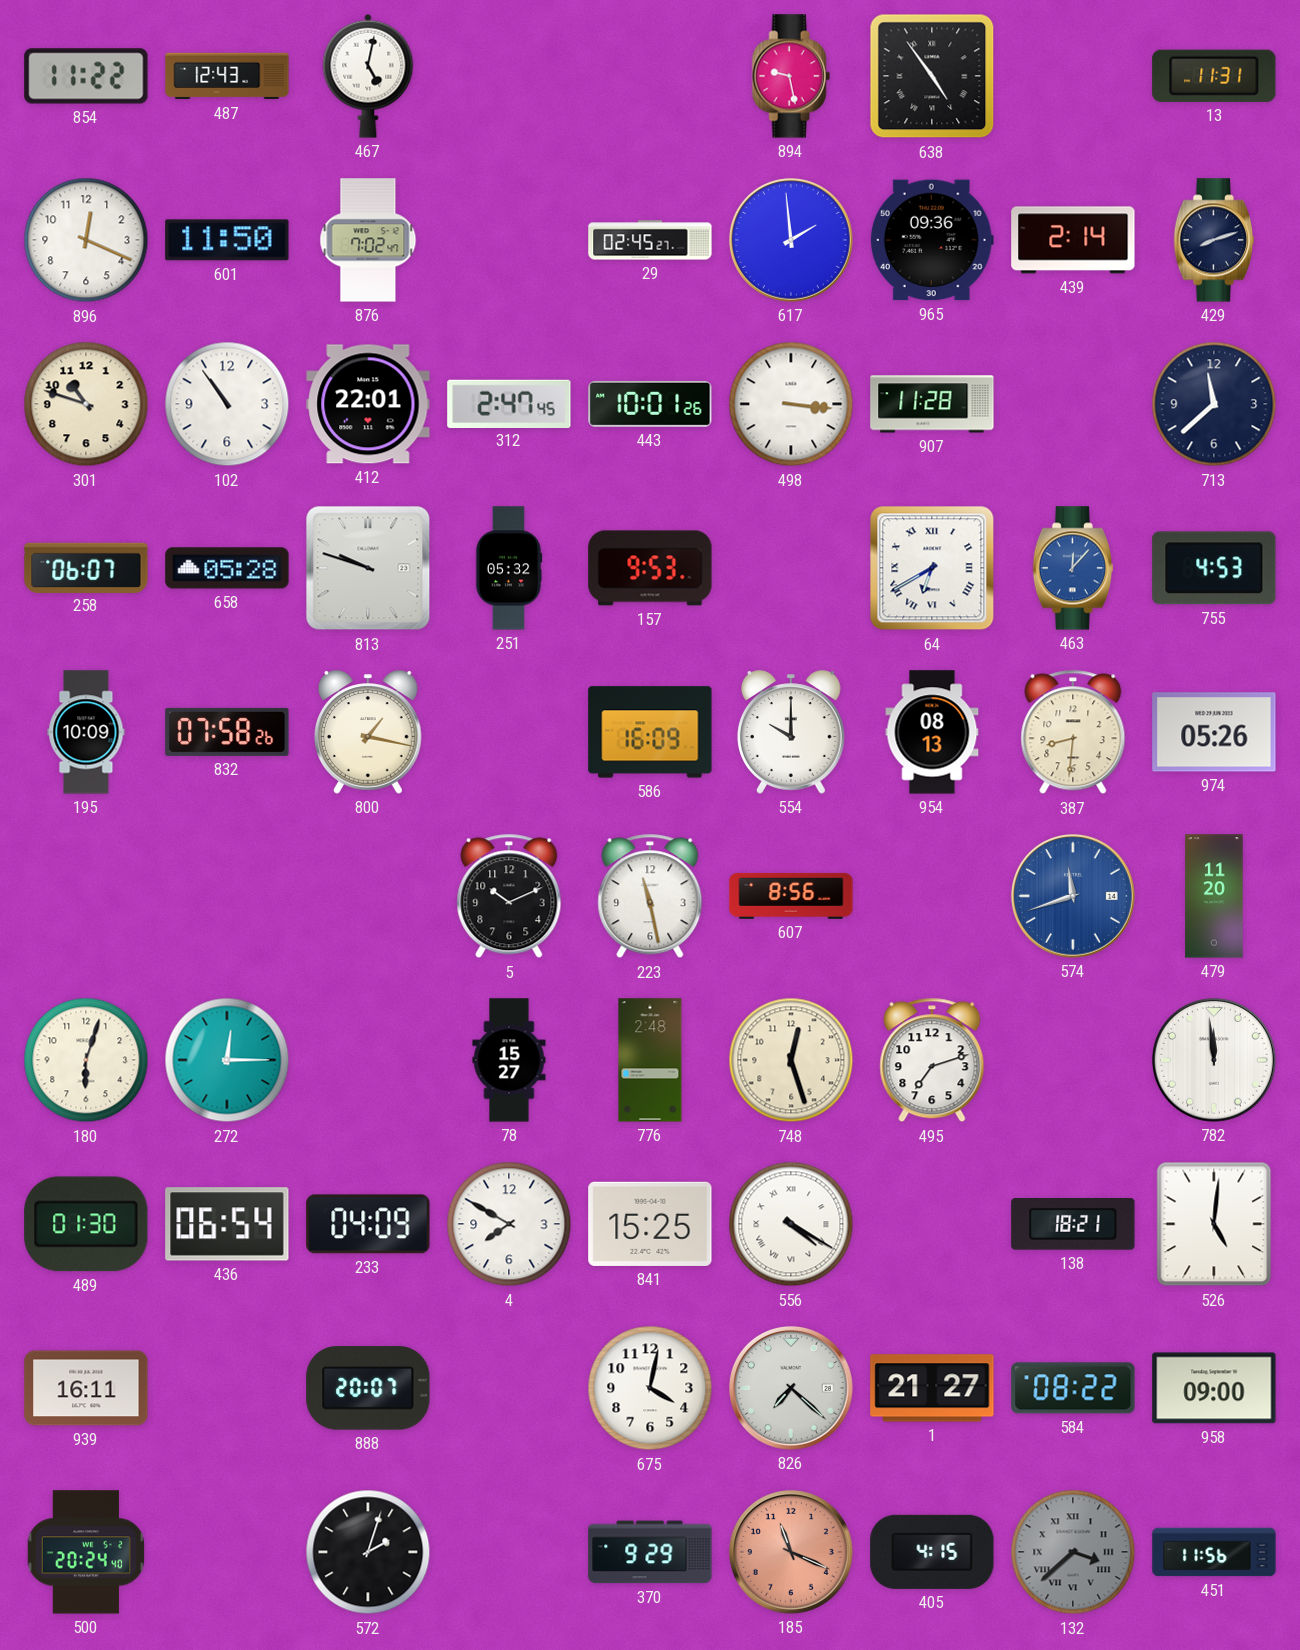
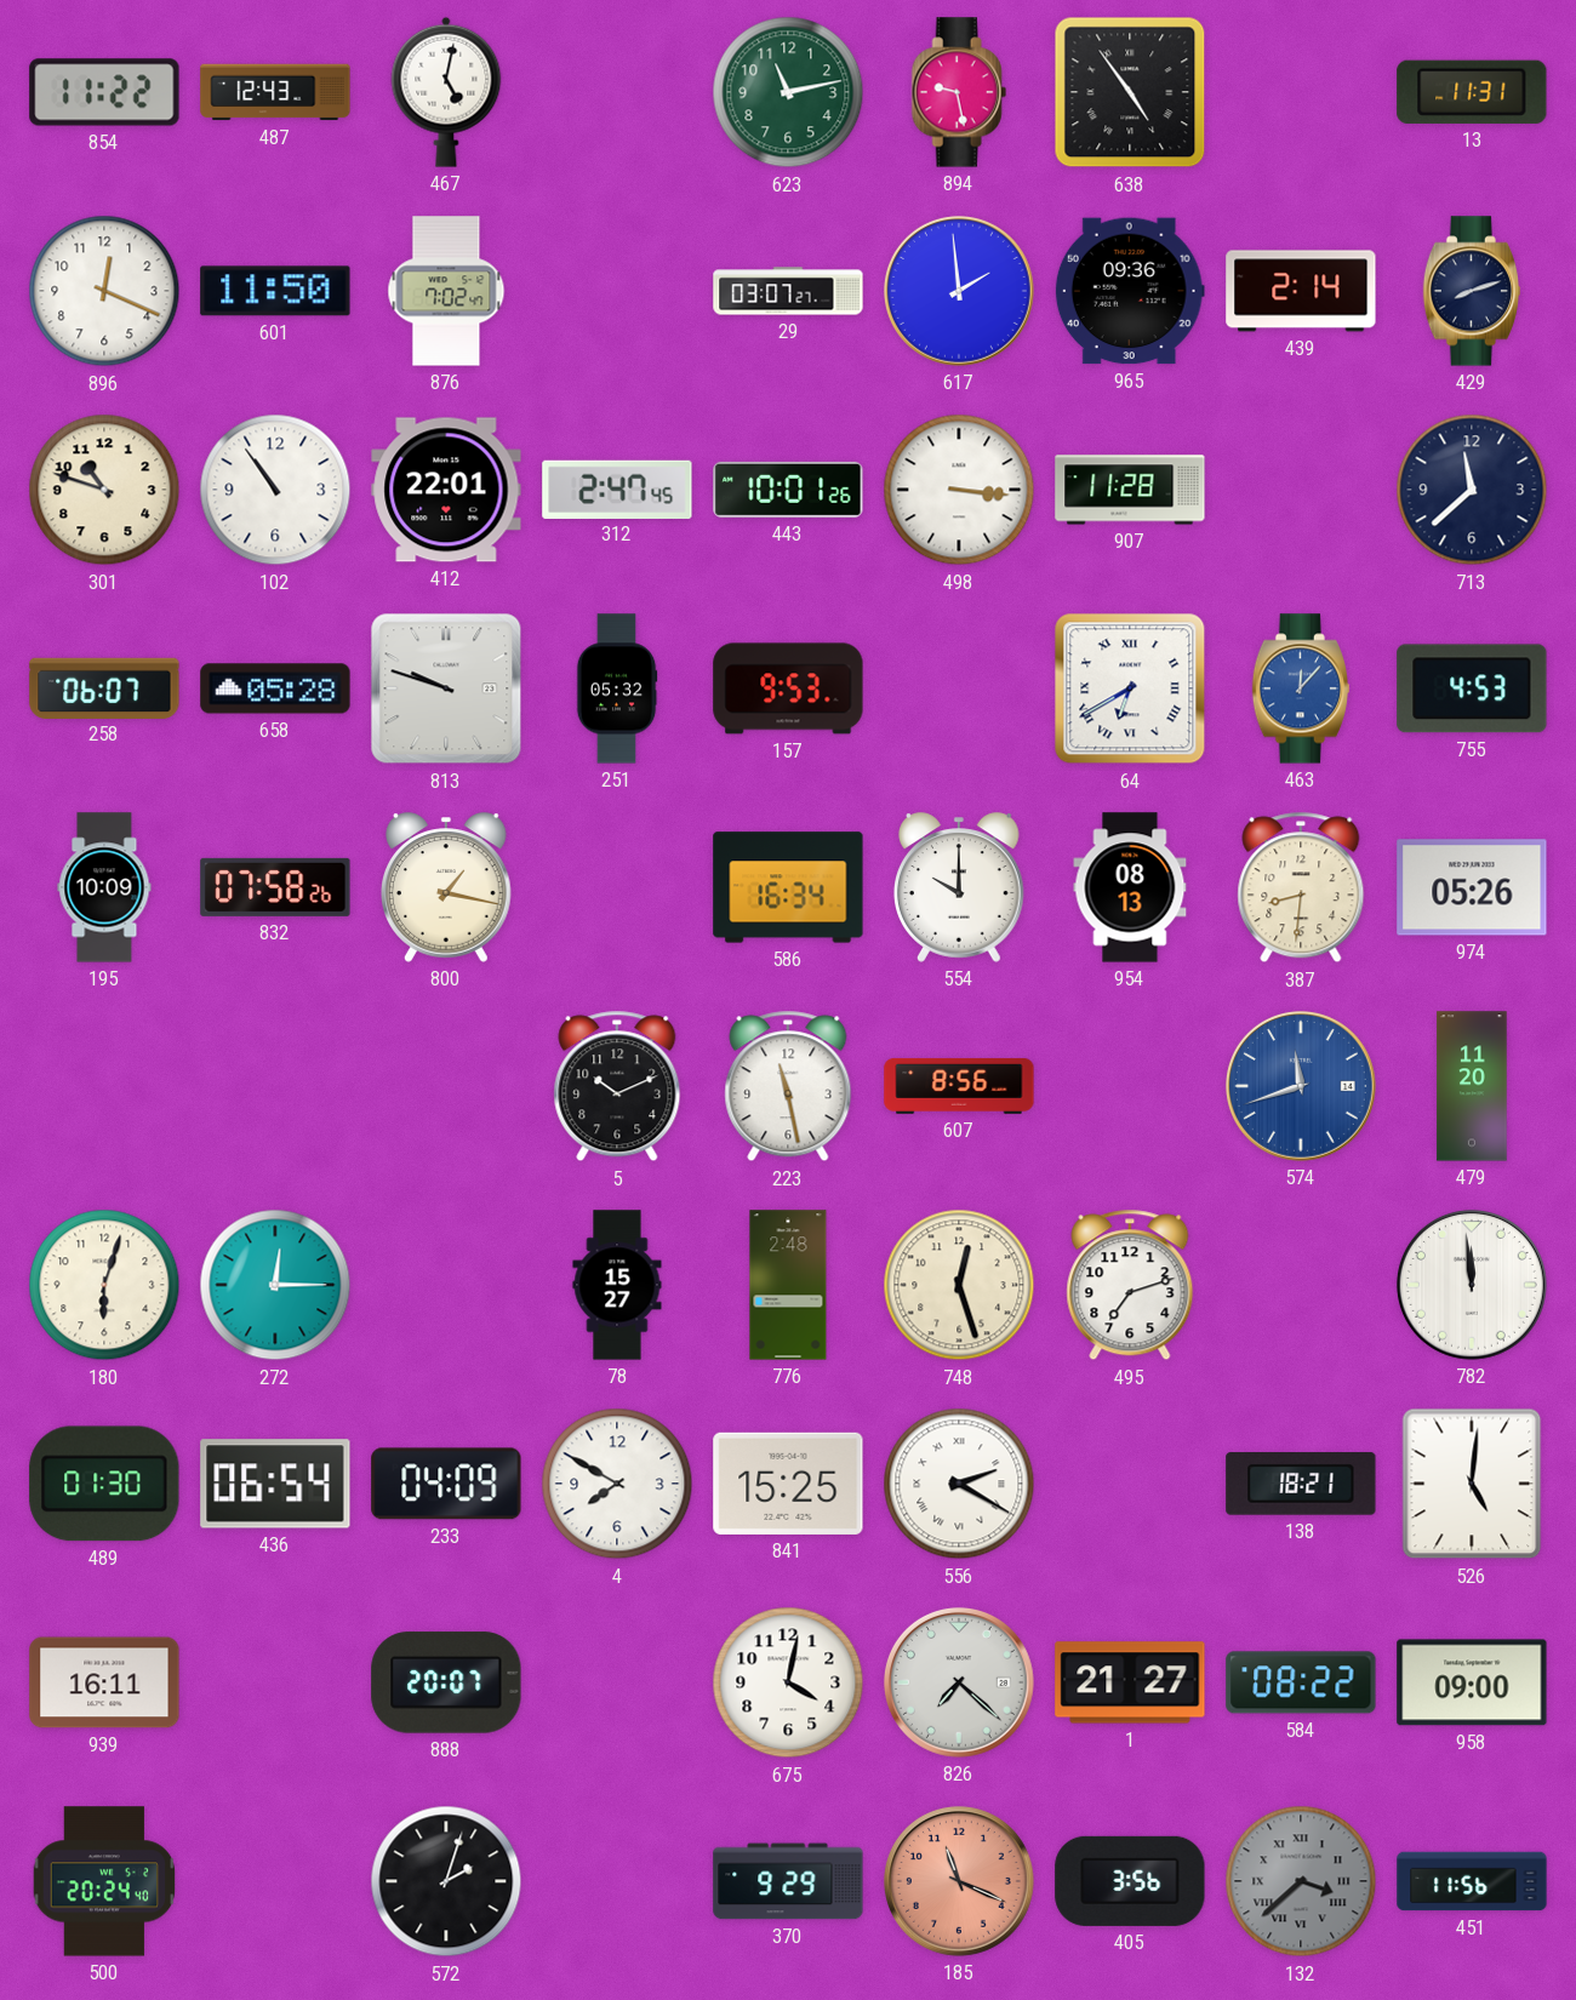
623: none -> 11:13 (788, 92)
29: 02:45 -> 03:07 (788, 291)
586: 16:09 -> 16:34 (788, 887)
556: 4:20 -> 2:20 (959, 1484)
405: 4:15 -> 3:56 (1130, 1881)
